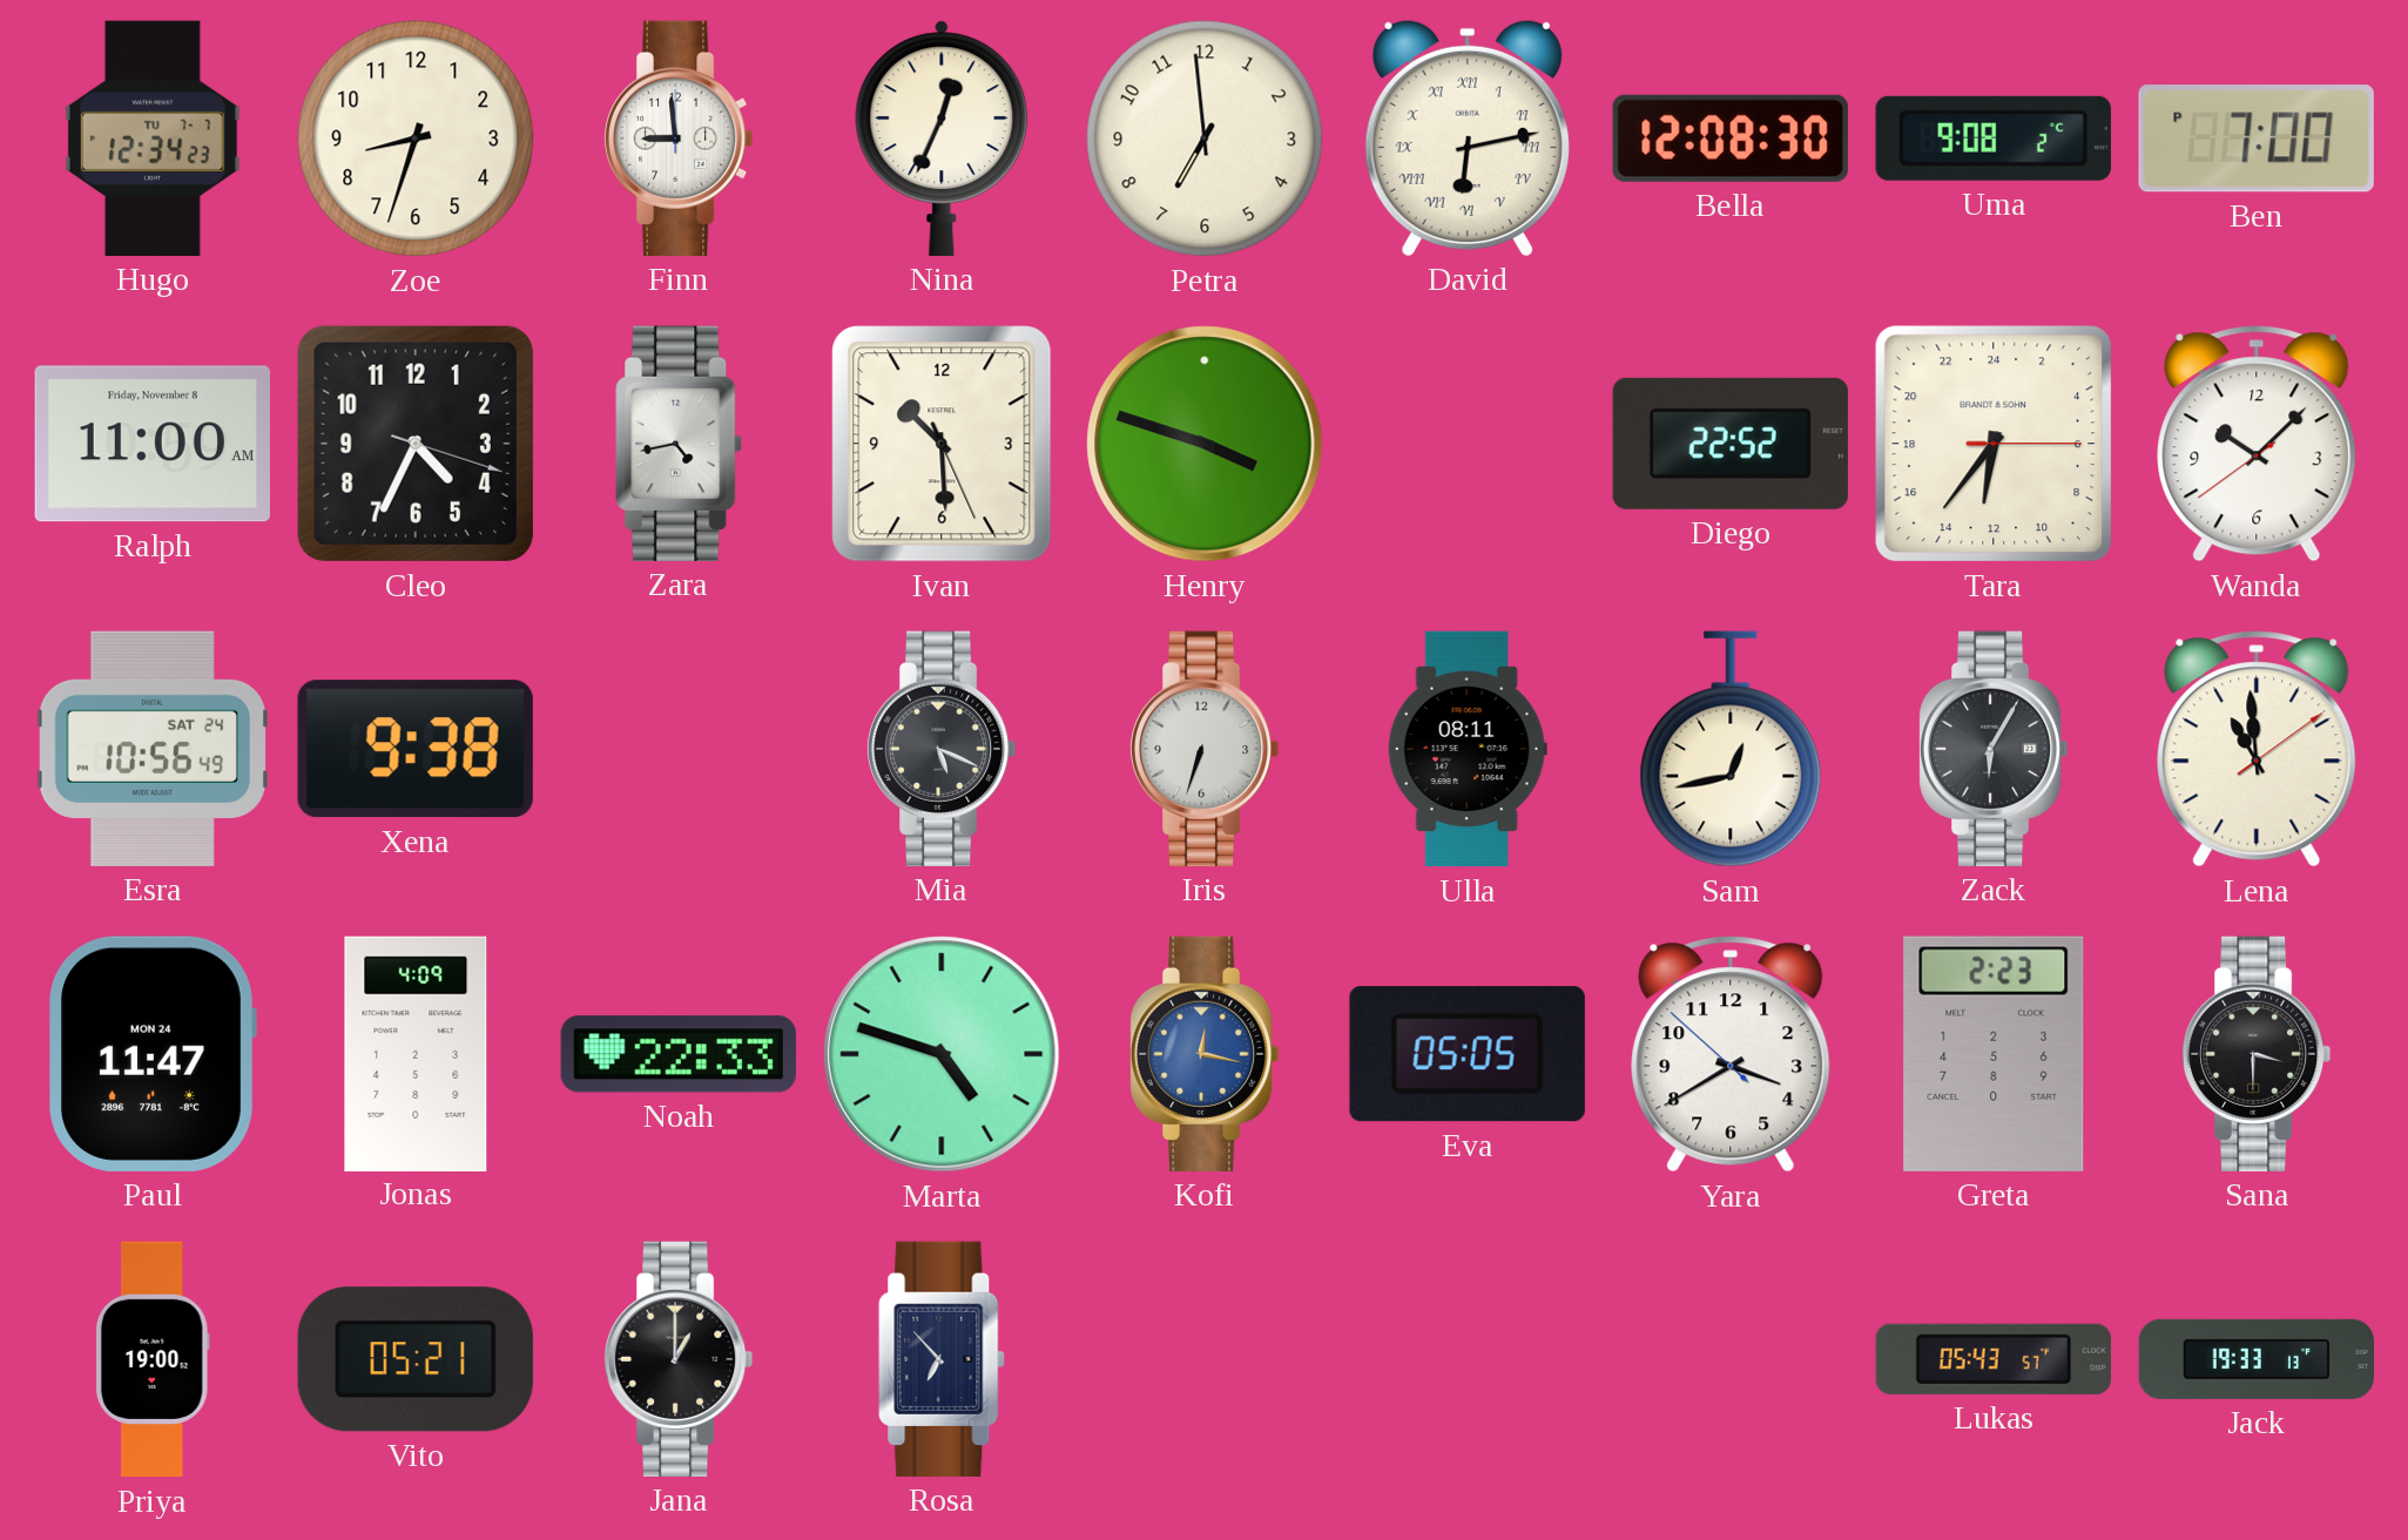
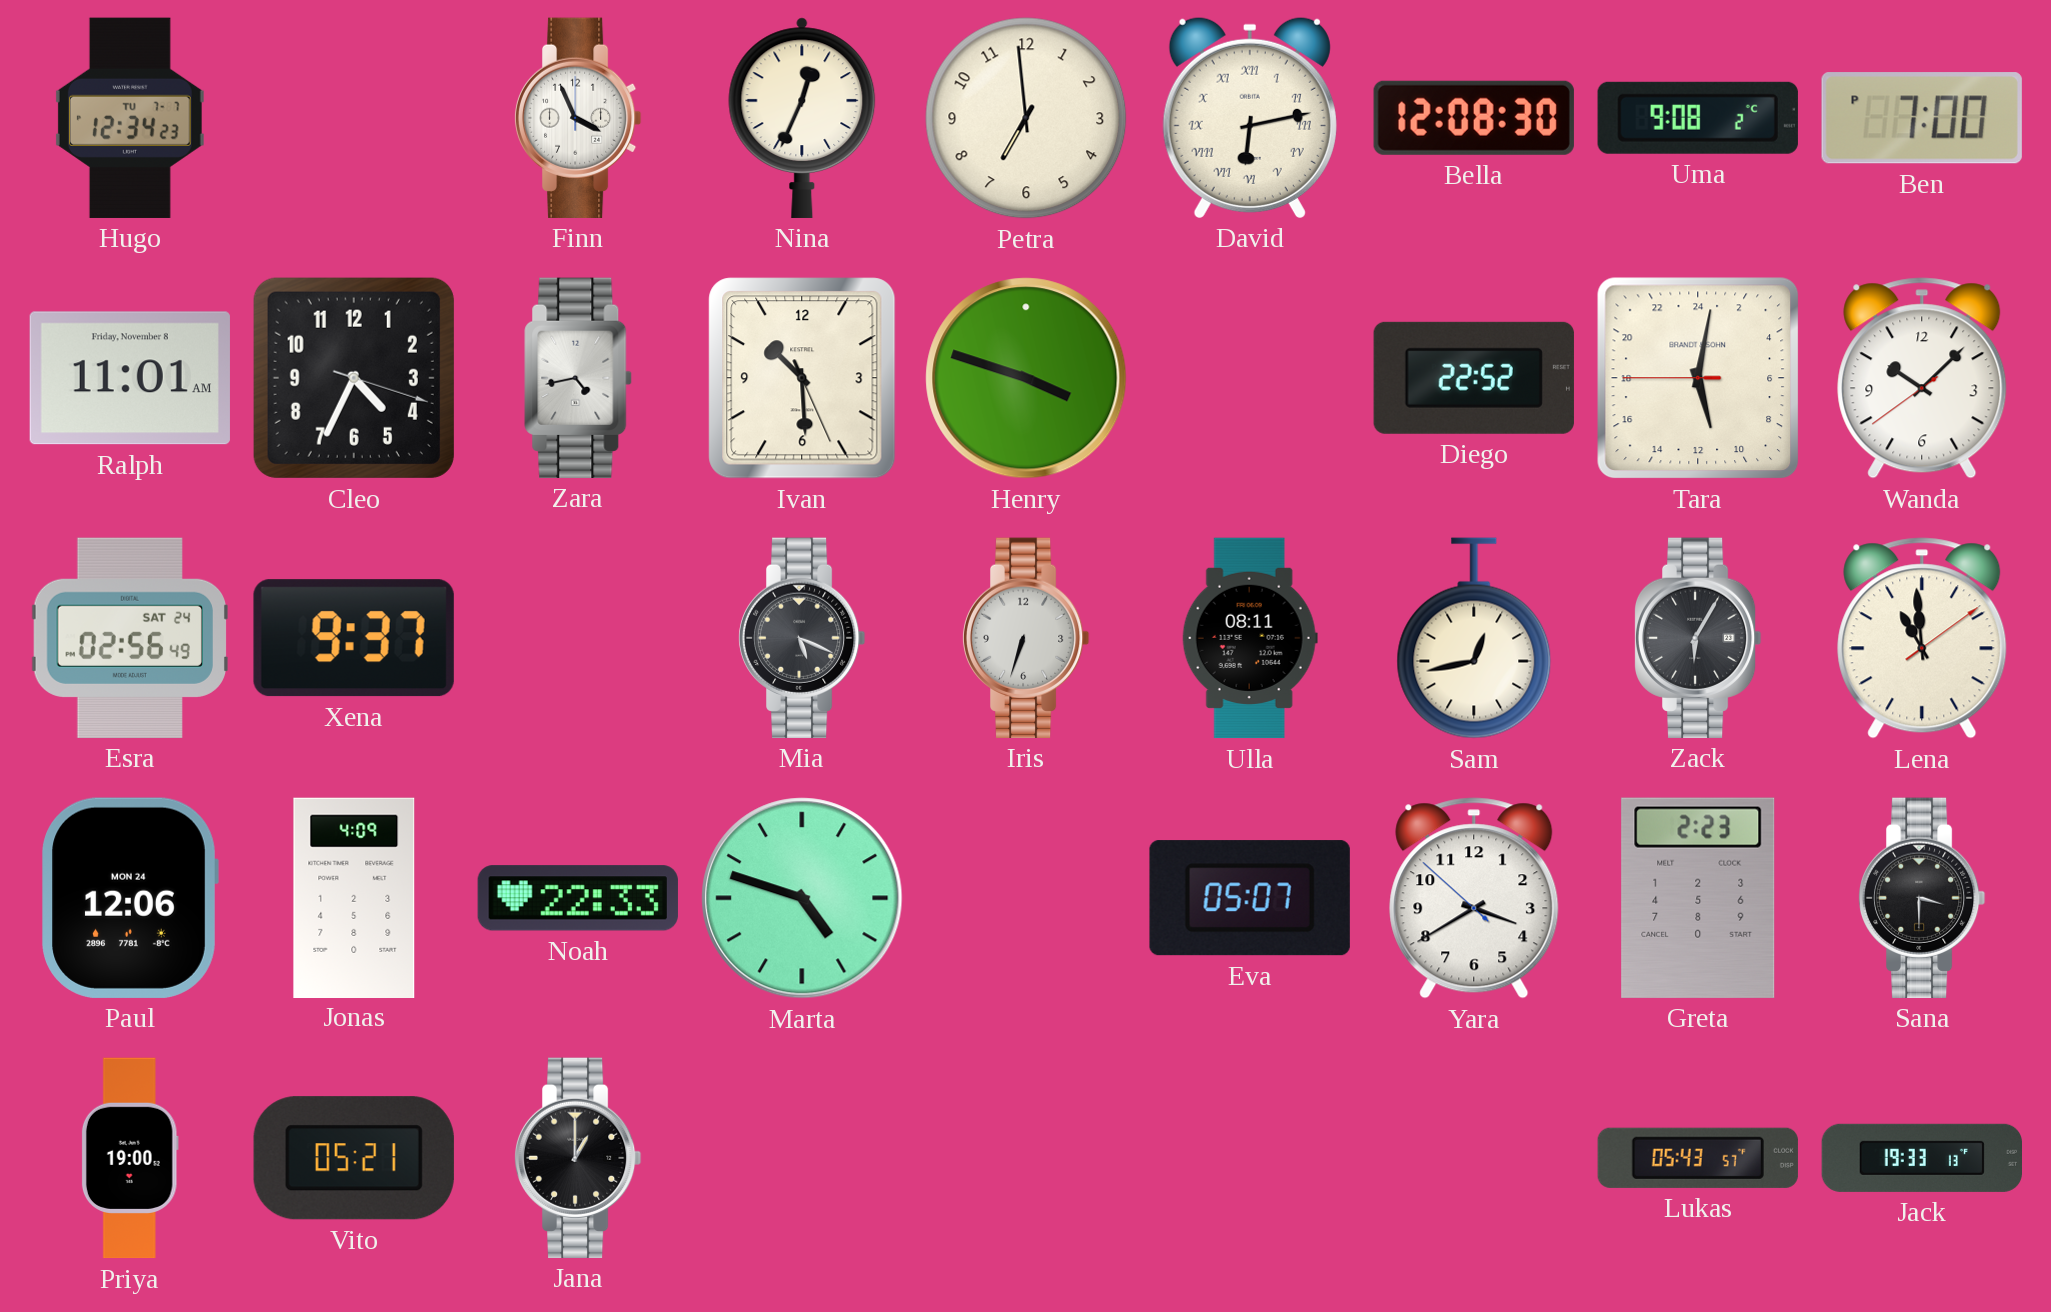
Zoe: 8:33 -> none (416, 139)
Finn: 8:59 -> 3:56 (578, 118)
Ralph: 11:00 -> 11:01 (130, 378)
Tara: 12:36 -> 11:01 (1698, 378)
Esra: 10:56 -> 02:56 (130, 638)
Xena: 9:38 -> 9:37 (354, 638)
Paul: 11:47 -> 12:06 (130, 898)
Kofi: 12:17 -> none (1205, 1054)
Eva: 05:05 -> 05:07 (1250, 898)
Rosa: 6:53 -> none (942, 1359)
